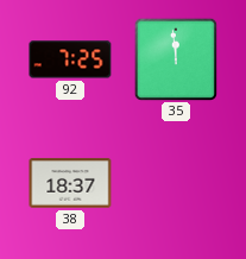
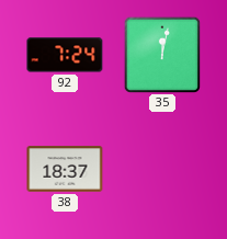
92: 7:25 -> 7:24 (65, 55)
35: 11:59 -> 12:02 (161, 54)
